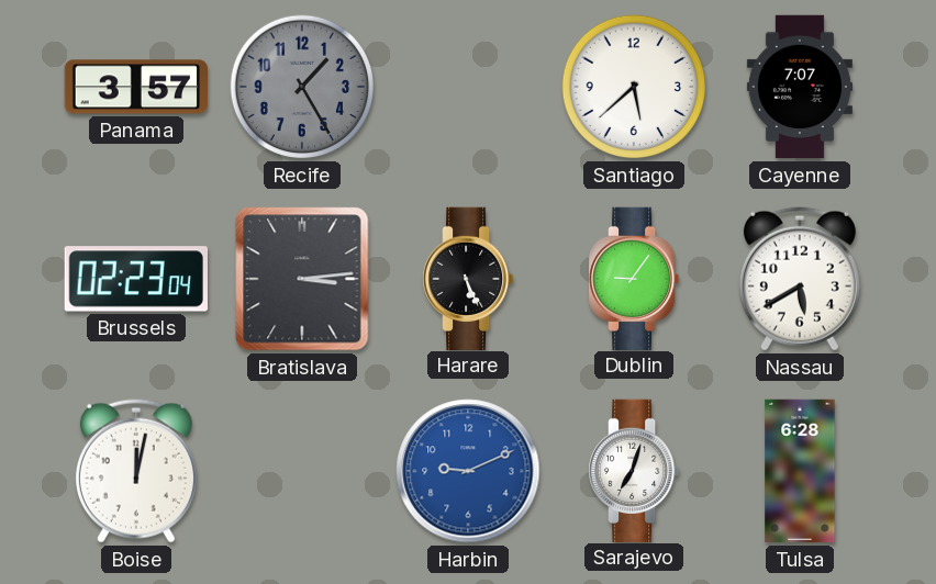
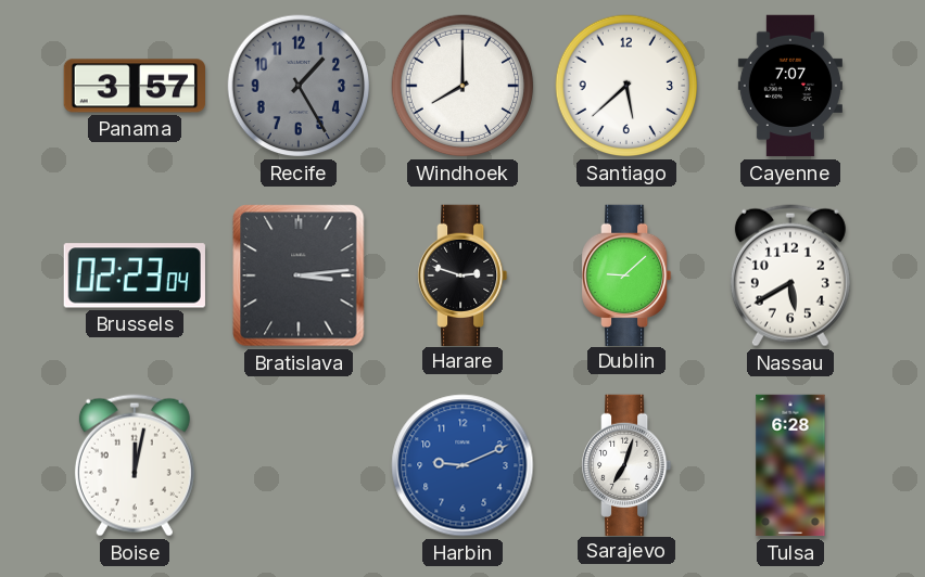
Windhoek: none -> 8:00 (463, 86)
Harare: 5:26 -> 2:48 (464, 274)
Dublin: 9:06 -> 9:08 (628, 274)
